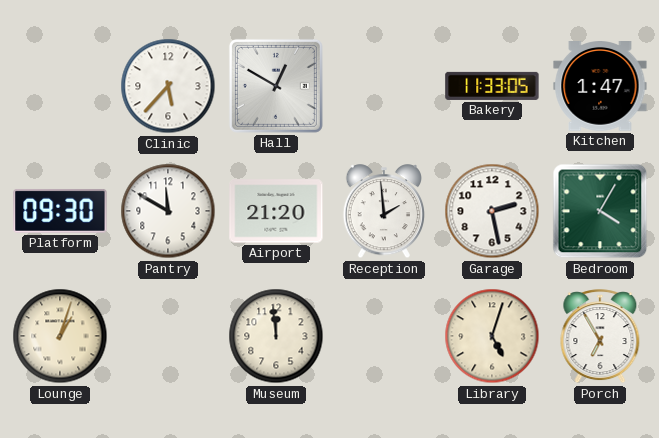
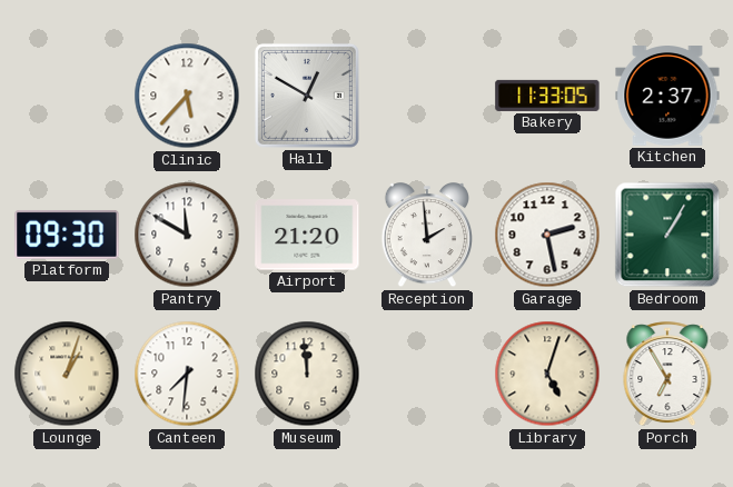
Kitchen: 1:47 -> 2:37 (667, 97)
Bedroom: 4:05 -> 1:05 (667, 235)
Canteen: none -> 7:31 (187, 374)
